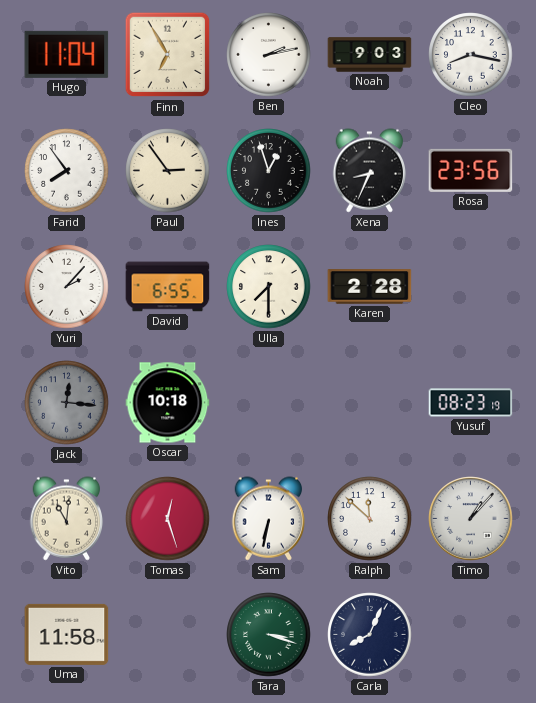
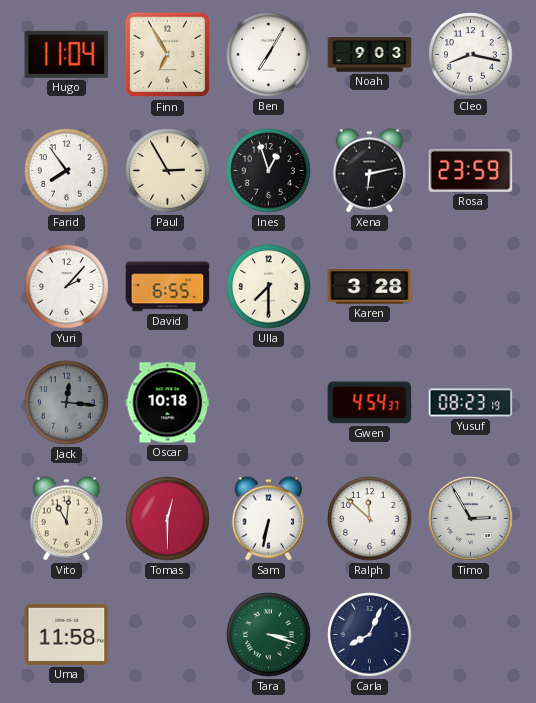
Ben: 2:13 -> 7:05 (269, 55)
Paul: 2:54 -> 2:55 (168, 171)
Xena: 8:34 -> 6:13 (370, 171)
Rosa: 23:56 -> 23:59 (471, 170)
Karen: 2:28 -> 3:28 (370, 287)
Gwen: none -> 4:54 (370, 403)
Tomas: 12:27 -> 12:30 (168, 519)
Timo: 1:07 -> 2:55 (471, 519)
